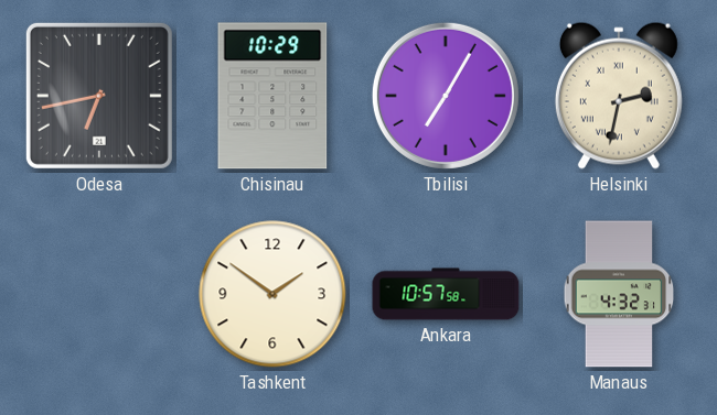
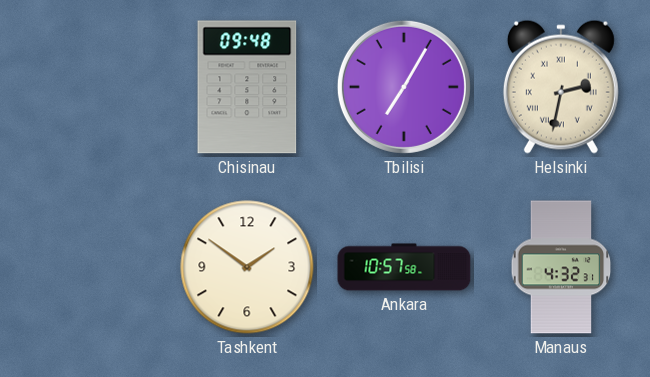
Odesa: 6:43 -> none (99, 96)
Chisinau: 10:29 -> 09:48 (247, 87)
